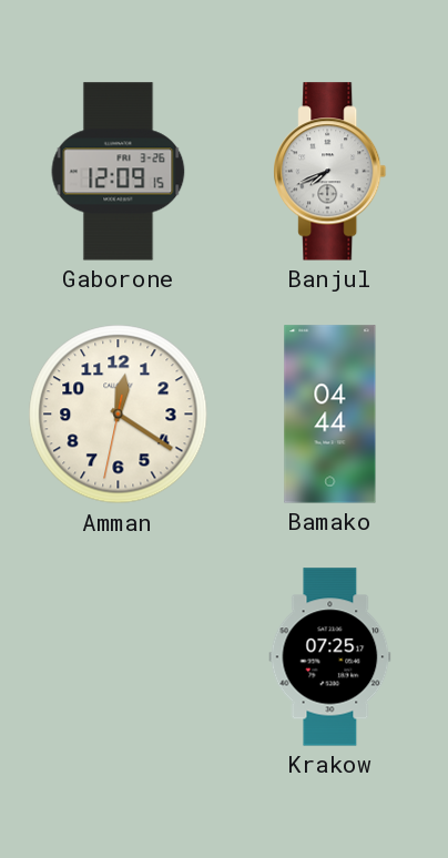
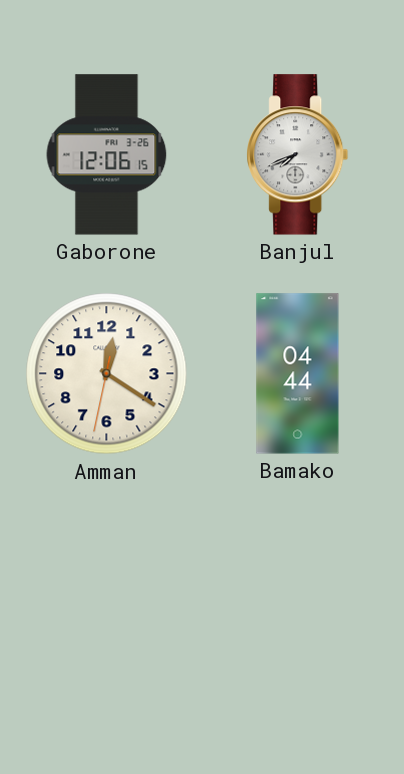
Gaborone: 12:09 -> 12:06 (107, 155)
Krakow: 07:25 -> none (330, 657)
